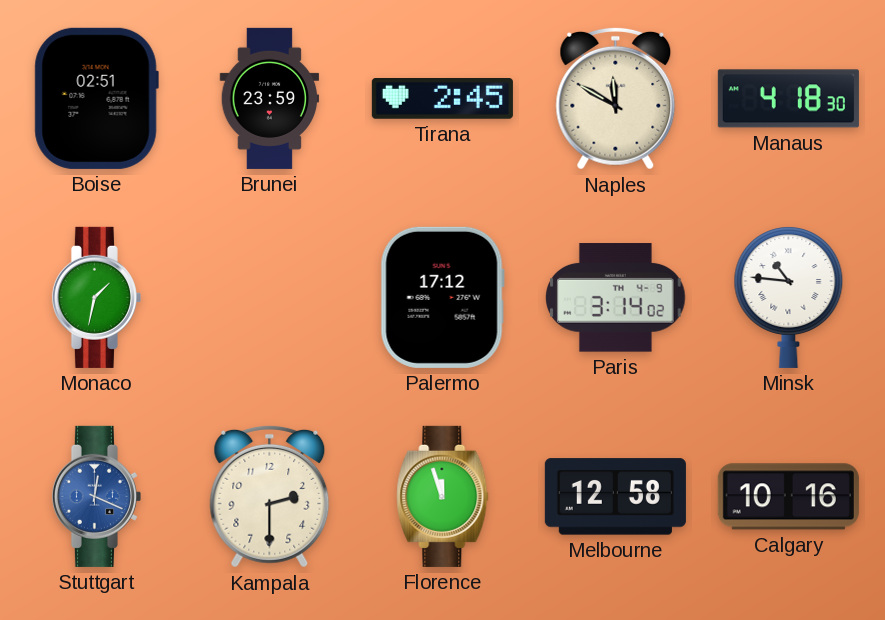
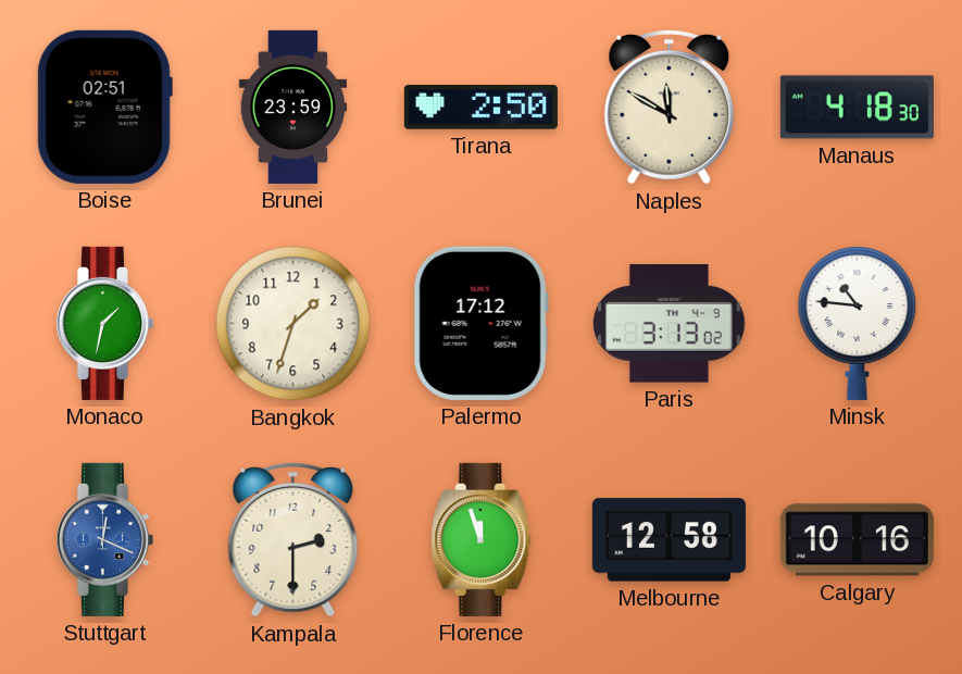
Tirana: 2:45 -> 2:50 (480, 108)
Bangkok: none -> 1:33 (293, 324)
Paris: 3:14 -> 3:13 (670, 324)
